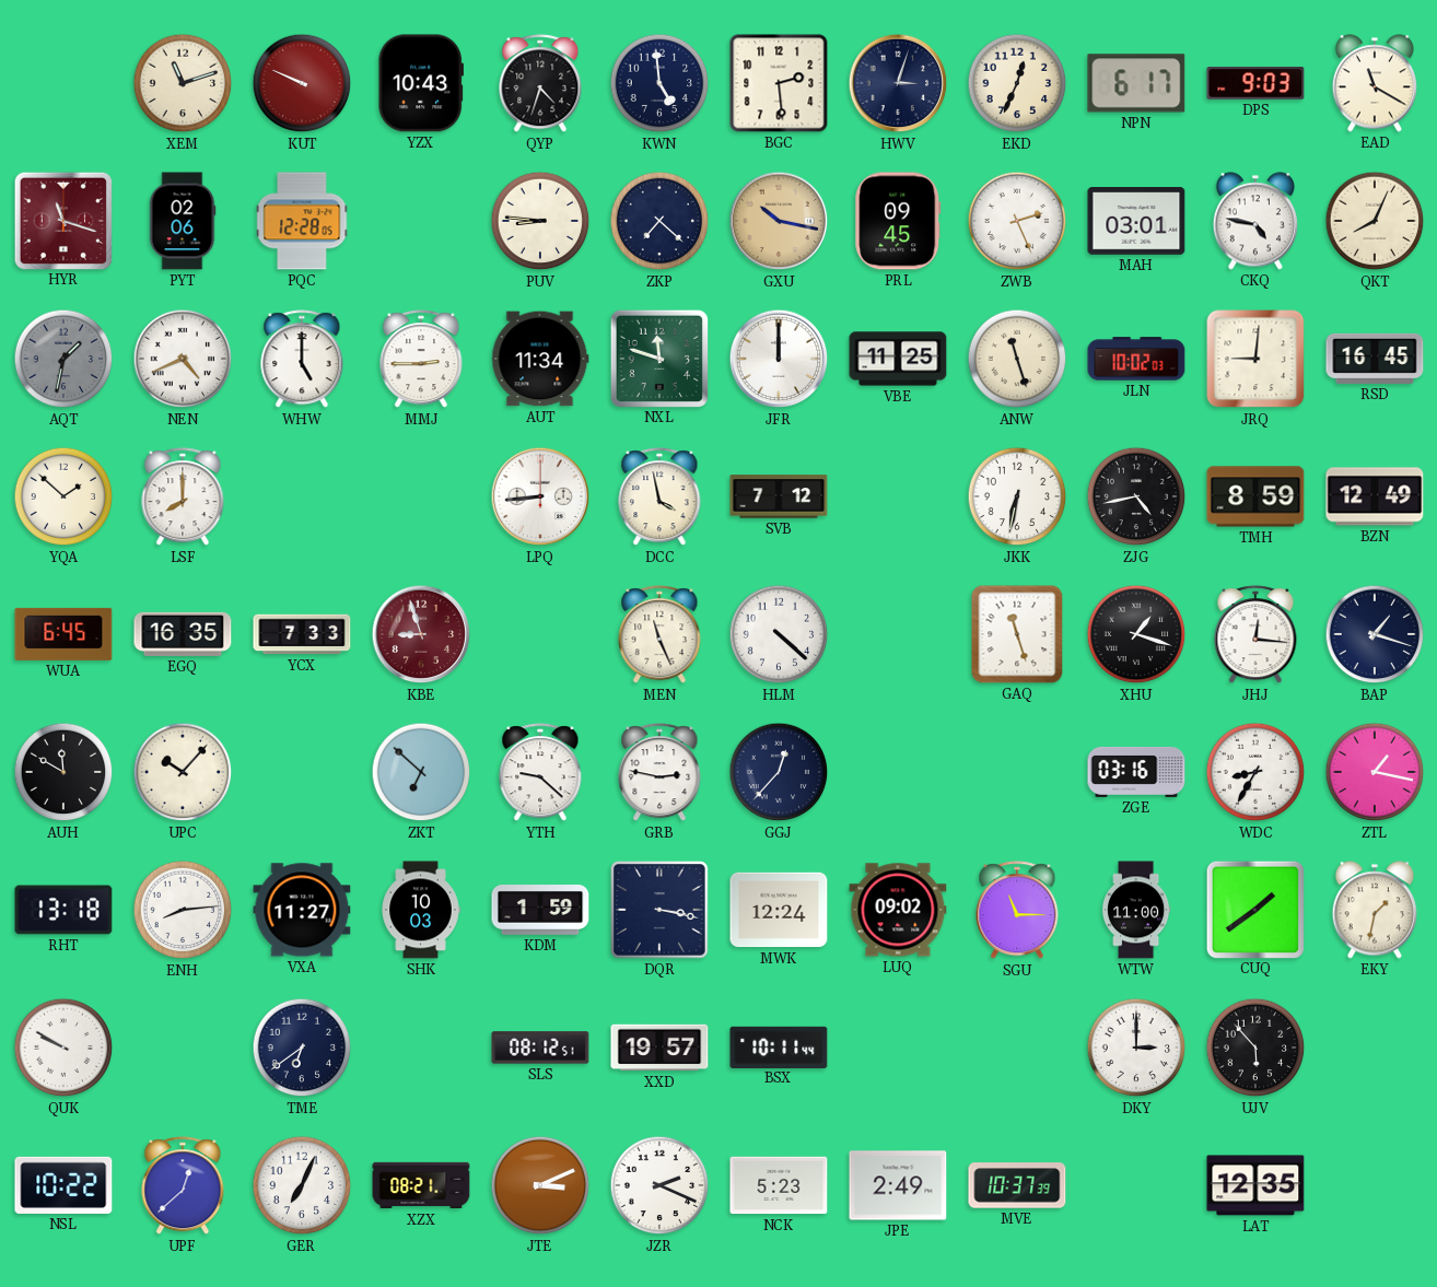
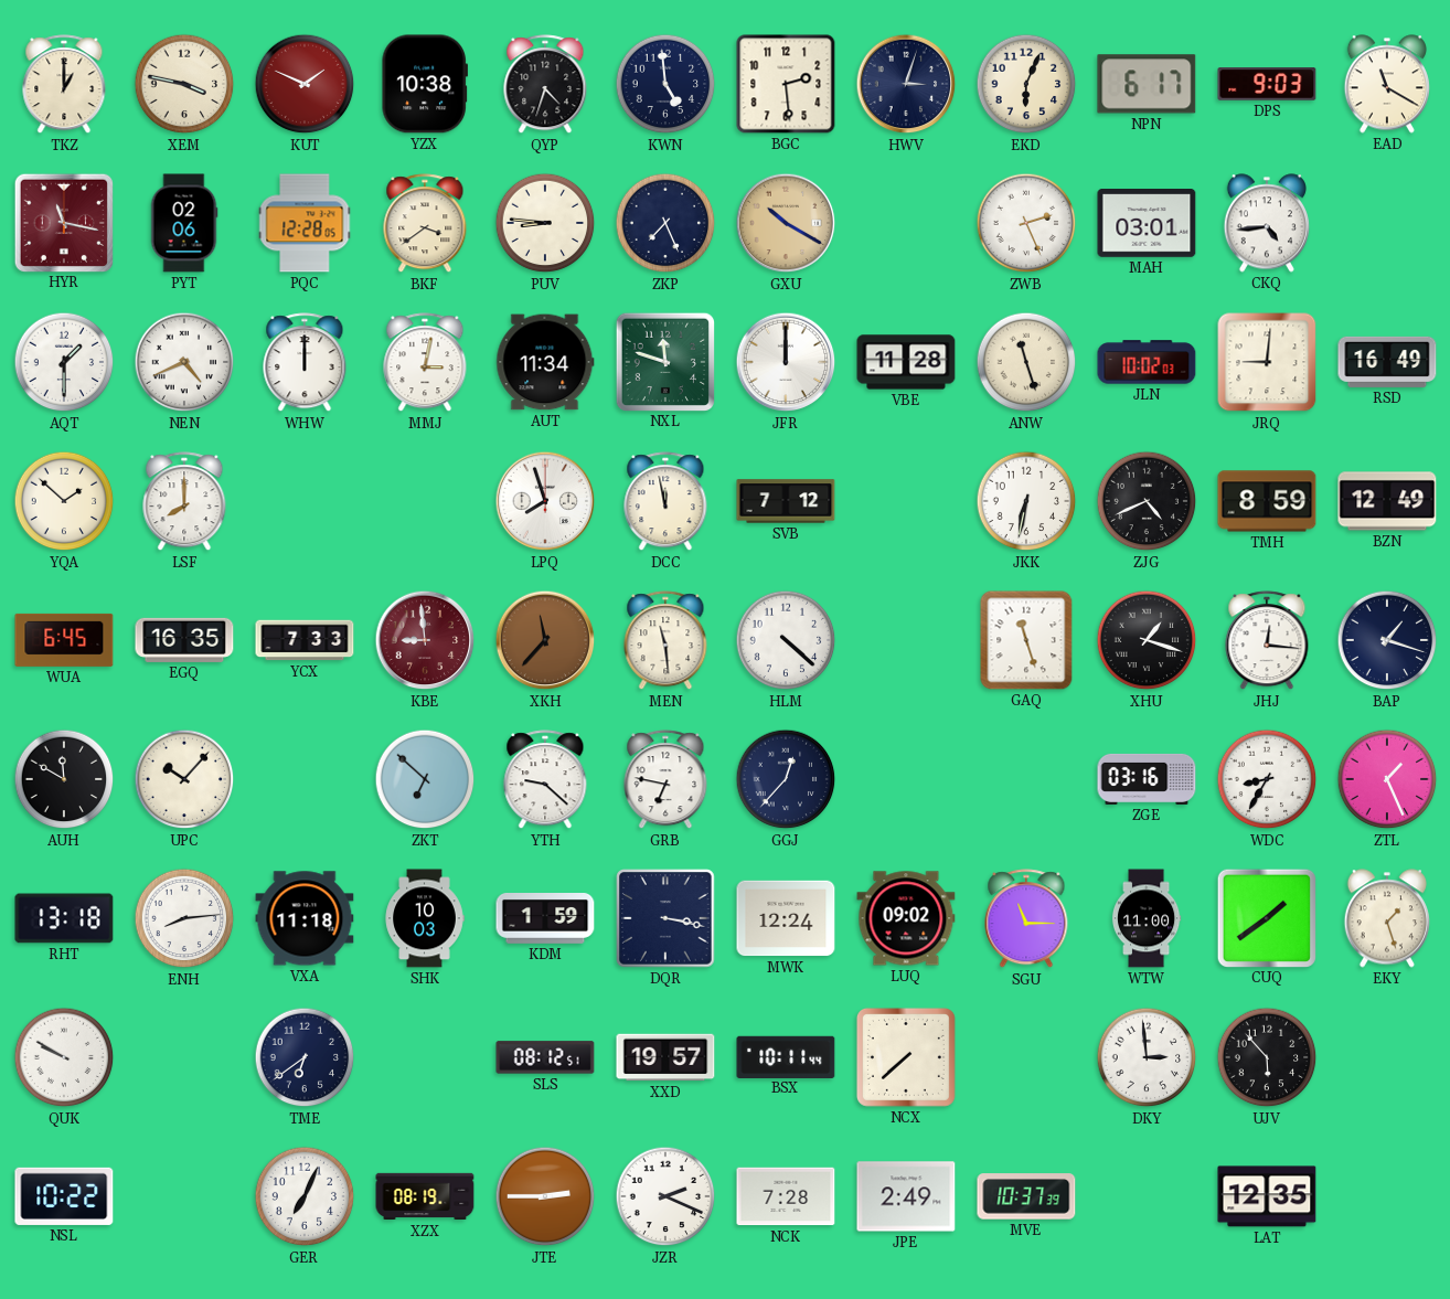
TKZ: none -> 1:00 (64, 85)
XEM: 11:12 -> 3:47 (184, 84)
KUT: 9:49 -> 1:49 (305, 84)
YZX: 10:43 -> 10:38 (424, 84)
EKD: 12:34 -> 6:04 (1026, 84)
HYR: 11:18 -> 11:17 (63, 222)
BKF: none -> 3:39 (425, 224)
ZKP: 7:22 -> 7:26 (665, 223)
GXU: 10:17 -> 10:20 (786, 223)
PRL: 09:45 -> none (898, 221)
CKQ: 4:47 -> 4:44 (1267, 223)
QKT: 8:04 -> none (1375, 221)
AQT: 1:32 -> 1:30 (64, 362)
AQT dial: grey -> white (64, 362)
WHW: 5:00 -> 12:00 (305, 363)
MMJ: 2:45 -> 3:02 (425, 363)
VBE: 11:25 -> 11:28 (906, 362)
RSD: 16:45 -> 16:49 (1387, 362)
LPQ: 8:44 -> 7:57 (545, 501)
DCC: 3:58 -> 11:58 (665, 502)
ZJG: 4:43 -> 4:41 (1147, 501)
KBE: 8:57 -> 8:59 (425, 640)
XKH: none -> 11:37 (545, 640)
MEN: 11:26 -> 11:29 (665, 641)
GRB: 2:47 -> 6:47 (665, 780)
ZTL: 1:17 -> 1:26 (1387, 779)
VXA: 11:27 -> 11:18 (305, 918)
EKY: 1:32 -> 1:27 (1387, 918)
NCX: none -> 7:38 (906, 1057)
DKY: 3:00 -> 2:59 (1147, 1057)
UPF: 12:38 -> none (183, 1186)
XZX: 08:21 -> 08:19 (425, 1196)
JTE: 3:11 -> 2:45 (545, 1196)
NCK: 5:23 -> 7:28 (786, 1196)
